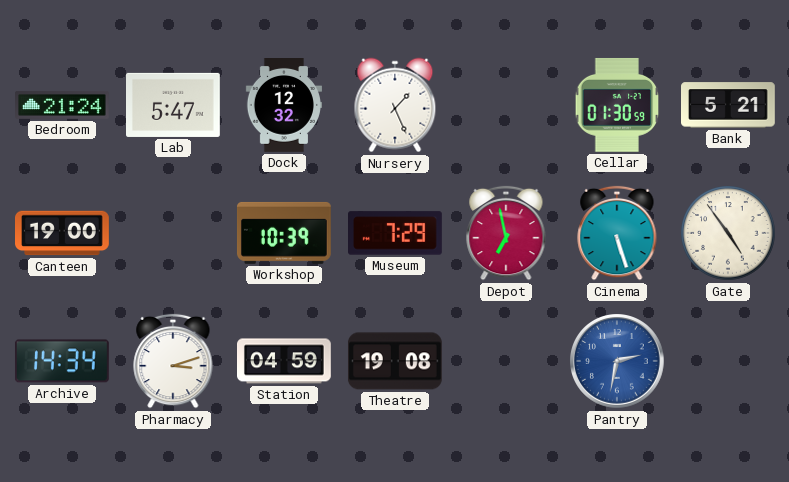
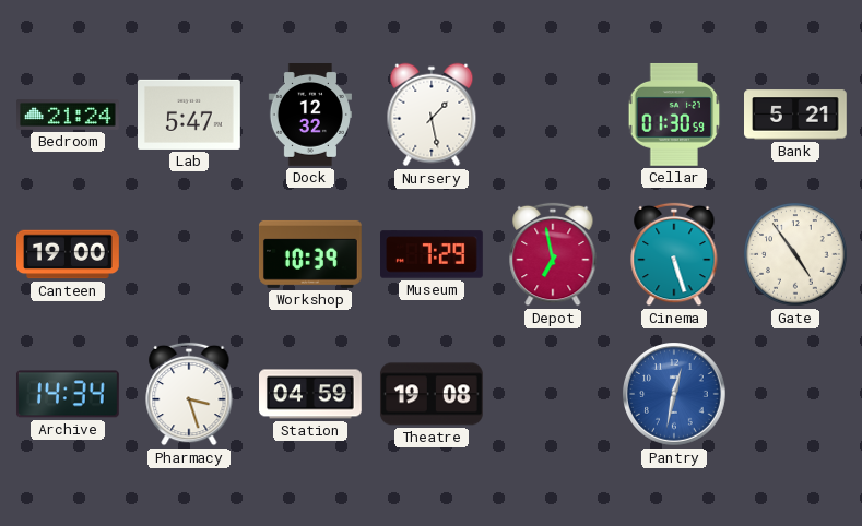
Nursery: 1:26 -> 1:28 (432, 115)
Pharmacy: 3:12 -> 3:27 (189, 394)
Pantry: 2:32 -> 12:32 (675, 395)
